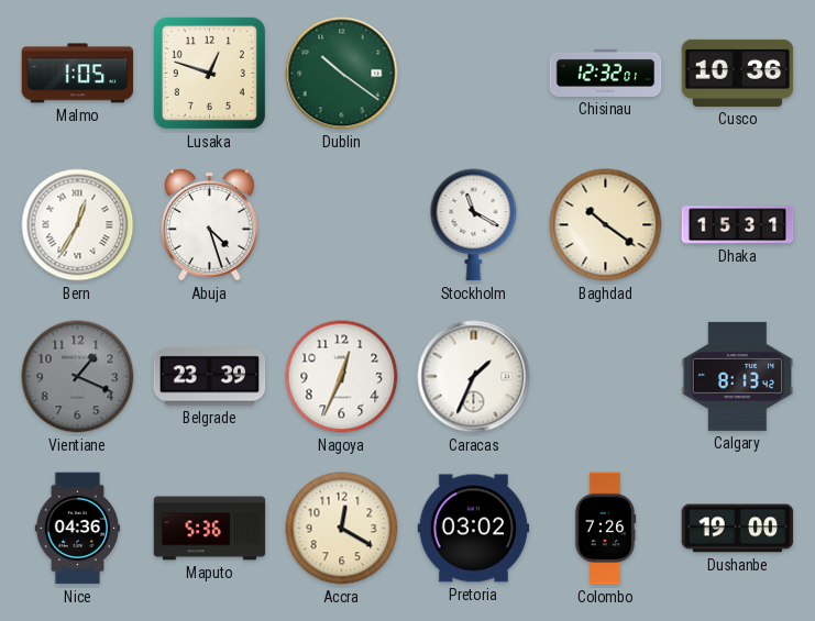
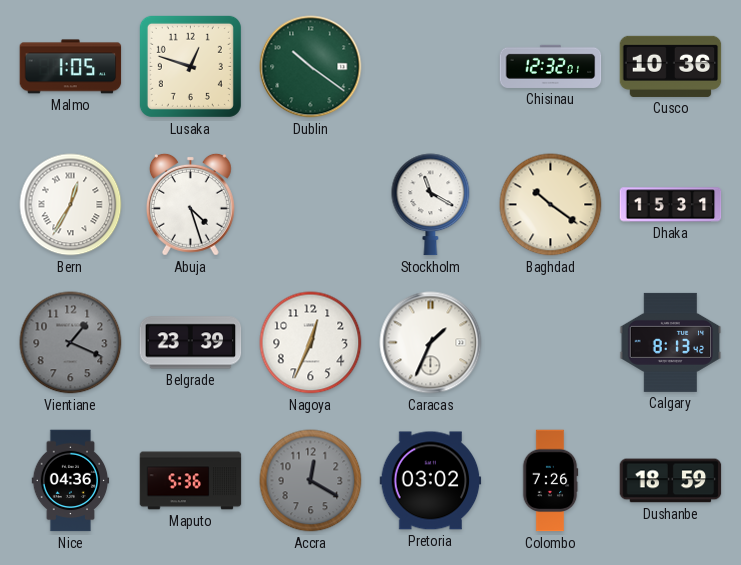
Accra dial: cream -> grey (311, 481)
Dushanbe: 19:00 -> 18:59 (671, 481)
